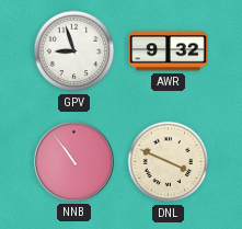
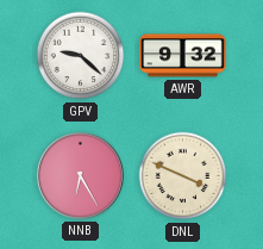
GPV: 8:57 -> 9:22 (81, 56)
NNB: 10:54 -> 6:25 (80, 175)
